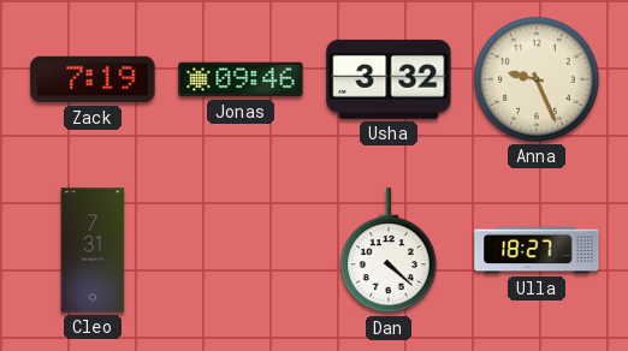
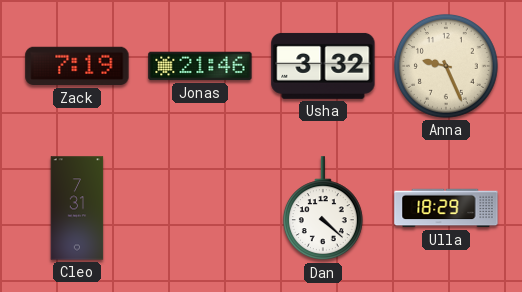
Jonas: 09:46 -> 21:46 (200, 66)
Ulla: 18:27 -> 18:29 (446, 208)
